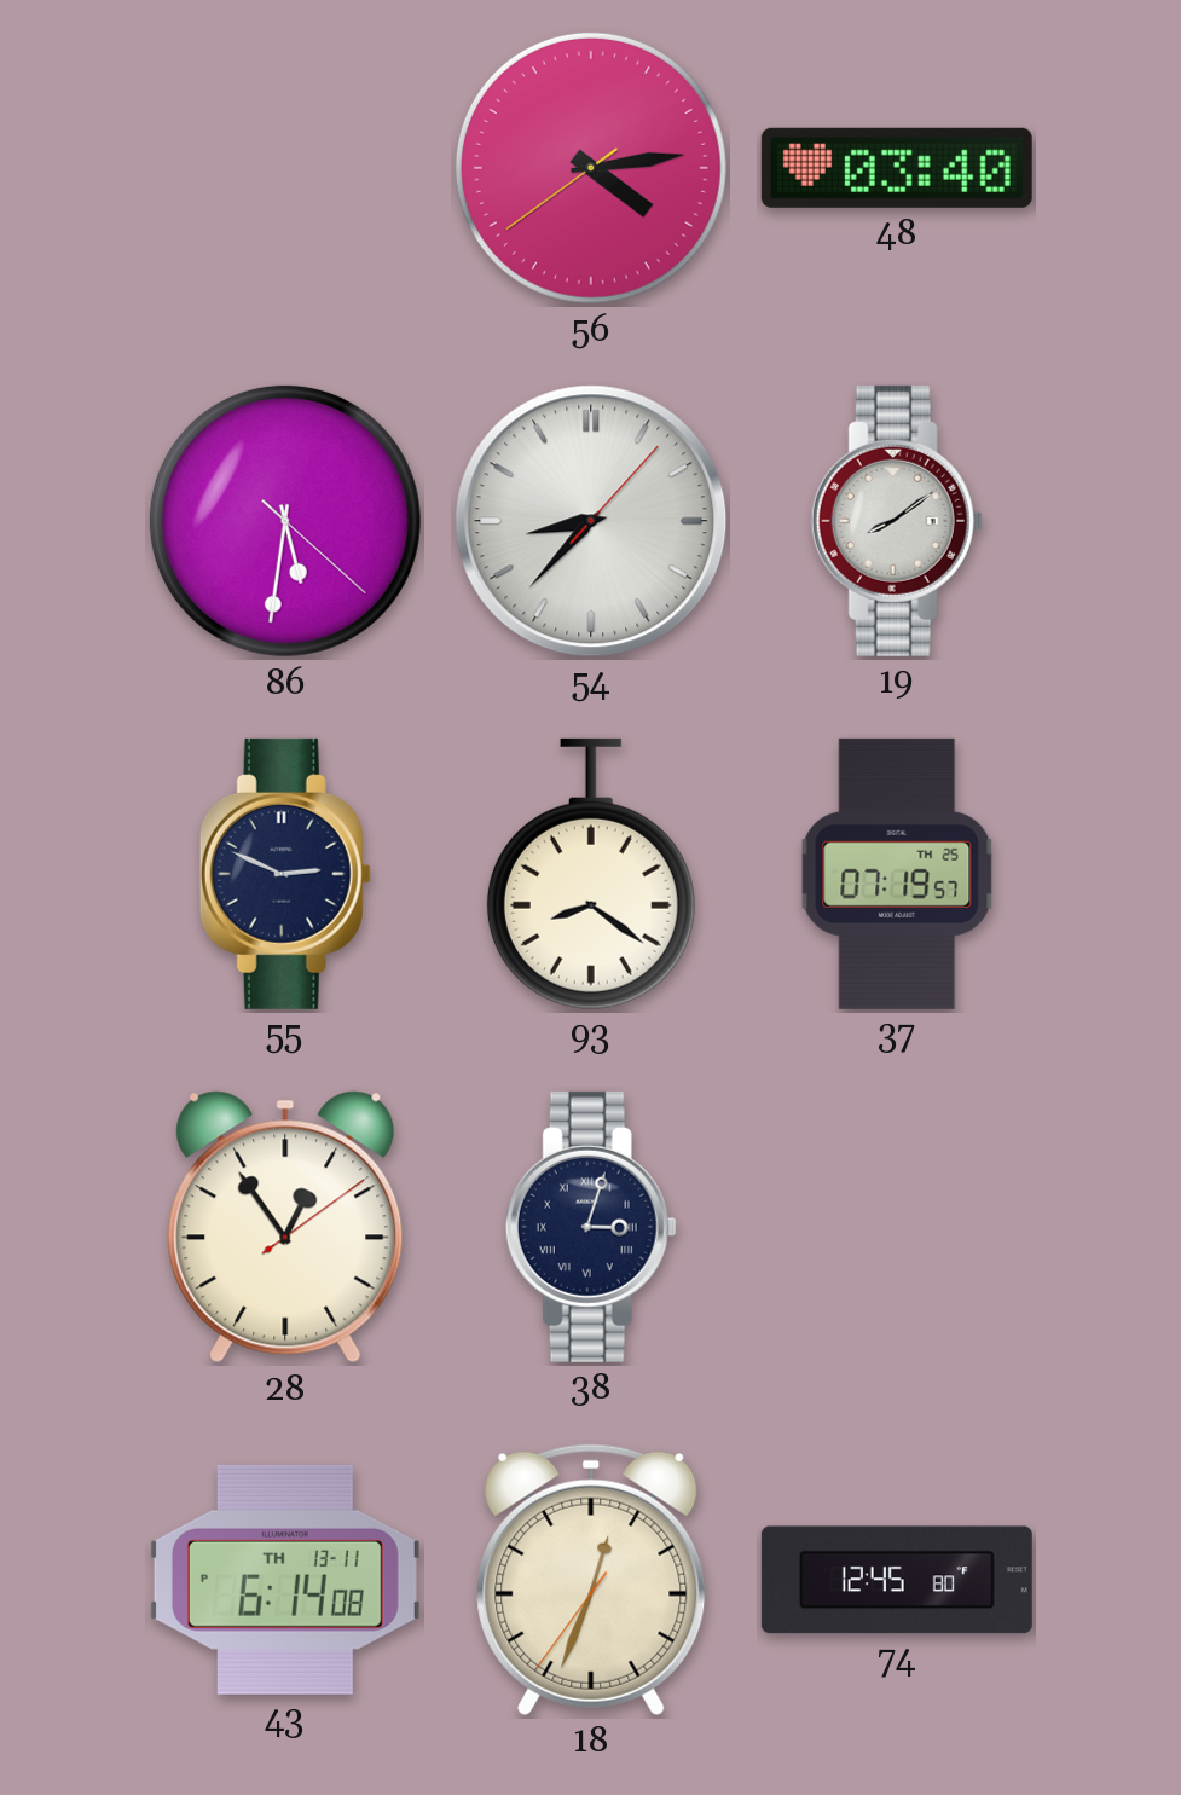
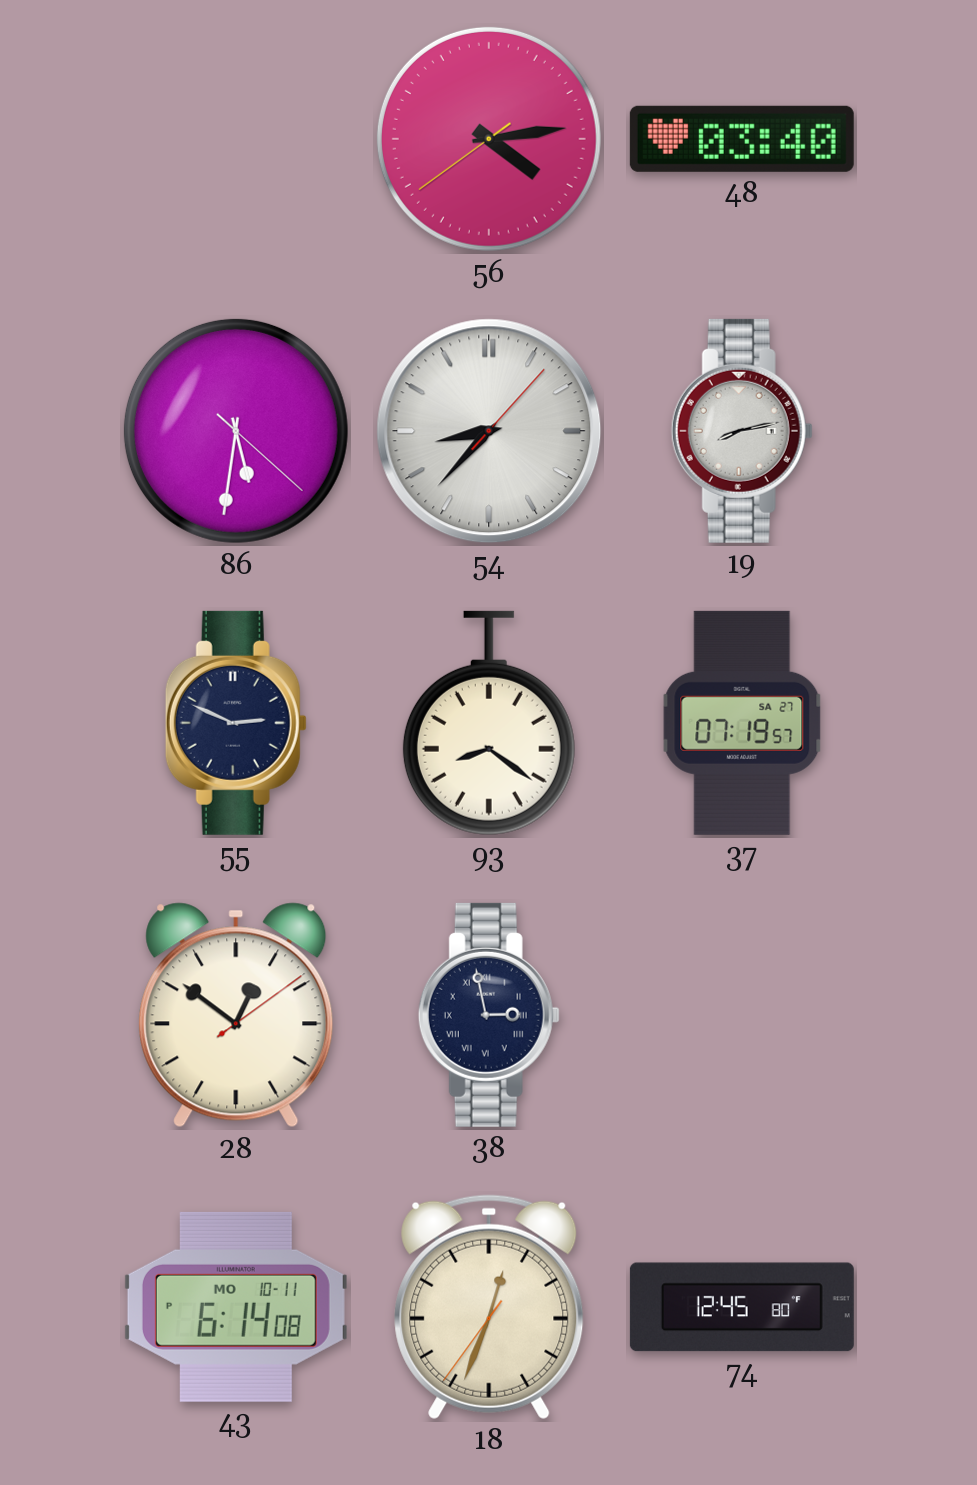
19: 8:09 -> 8:13 (742, 431)
37 date: TH 25 -> SA 27 (742, 723)
28: 12:54 -> 12:51 (236, 1015)
38: 3:03 -> 2:58 (489, 1015)
43 date: TH 13-11 -> MO 10-11 (236, 1307)
